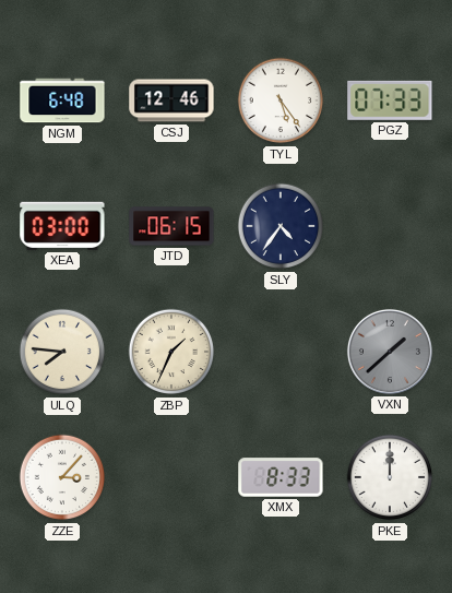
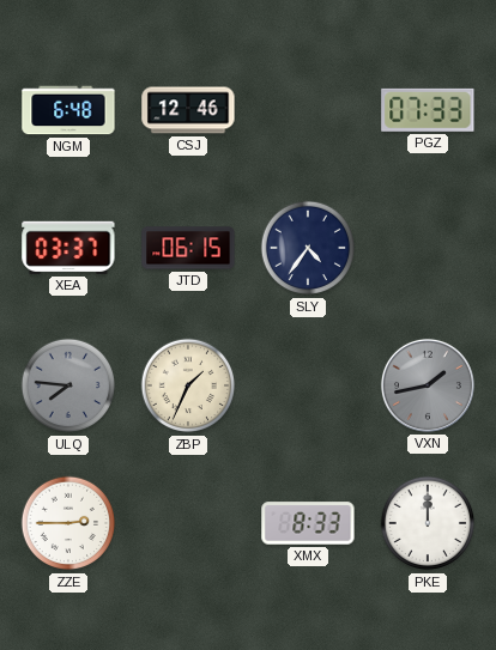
TYL: 5:24 -> none (281, 100)
XEA: 03:00 -> 03:37 (68, 248)
ULQ dial: cream -> grey (68, 385)
VXN: 1:38 -> 1:43 (428, 385)
ZZE: 3:07 -> 2:45 (68, 523)
